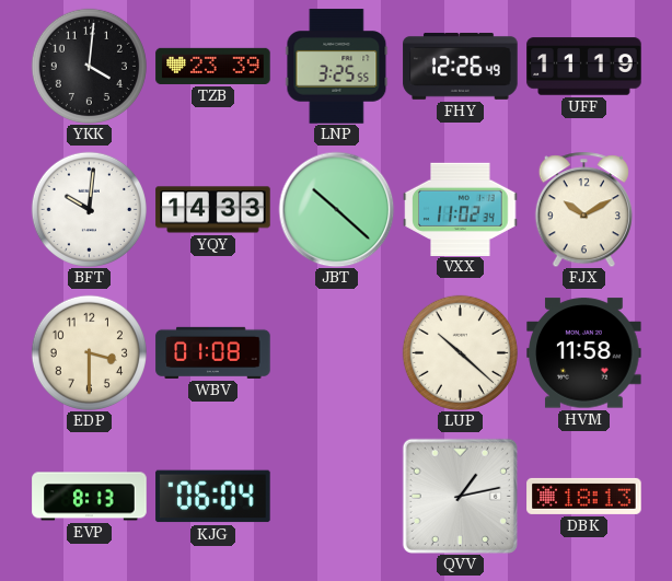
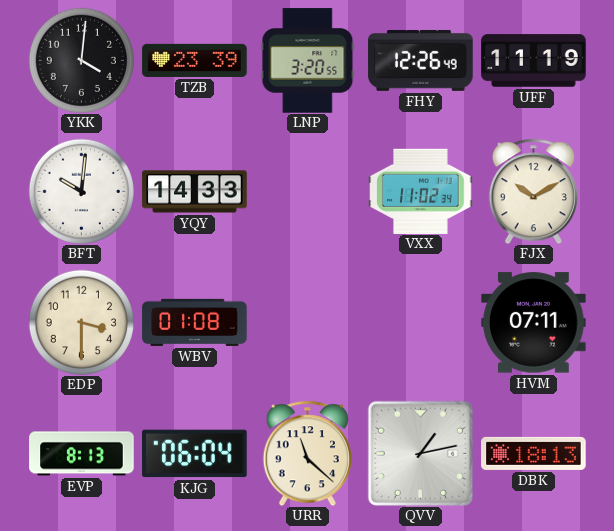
LNP: 3:25 -> 3:20 (308, 61)
JBT: 10:22 -> none (336, 209)
LUP: 10:22 -> none (460, 352)
HVM: 11:58 -> 07:11 (534, 323)
URR: none -> 11:22 (307, 453)
